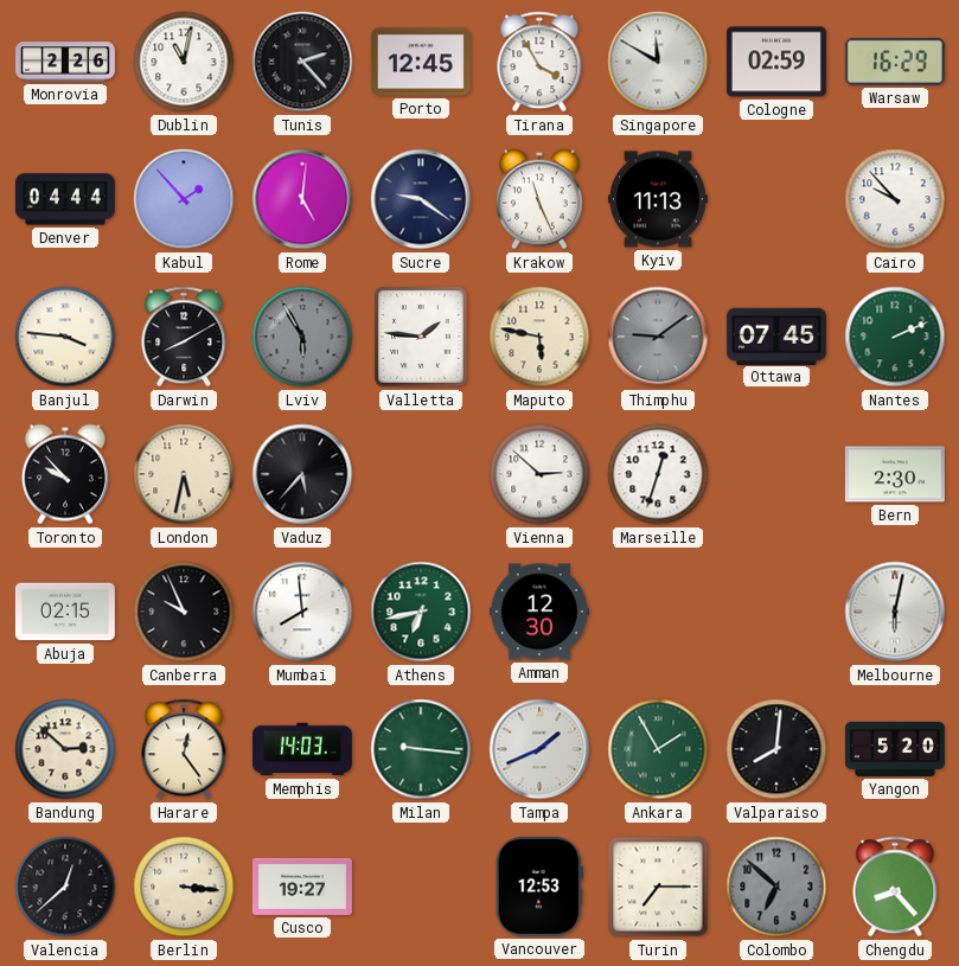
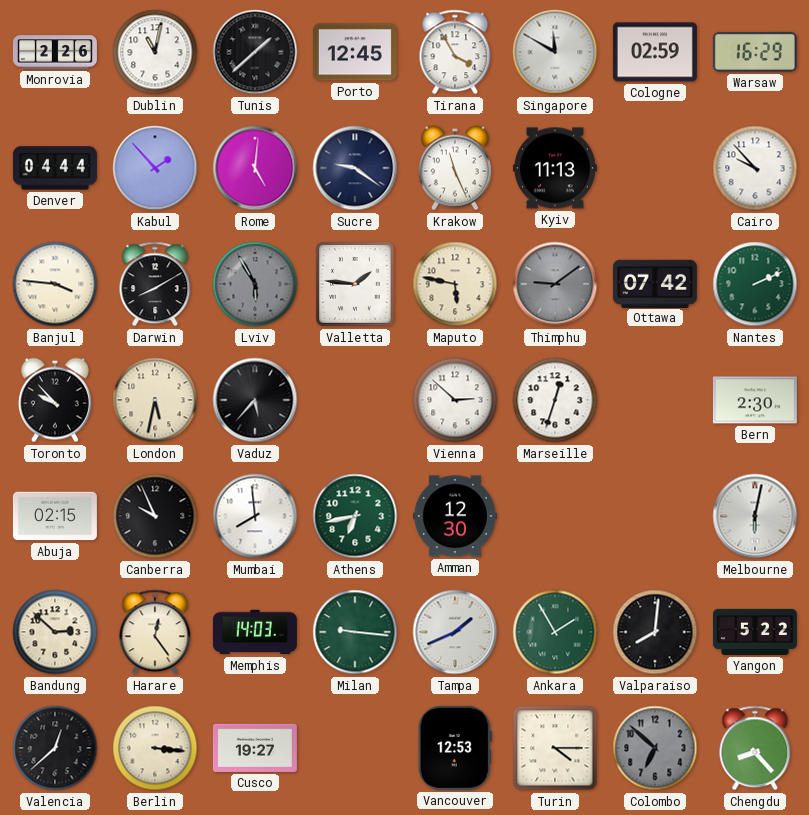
Tunis: 2:23 -> 1:38 (255, 52)
Ottawa: 07:45 -> 07:42 (655, 283)
Yangon: 5:20 -> 5:22 (755, 632)
Turin: 7:15 -> 4:15 (555, 748)
